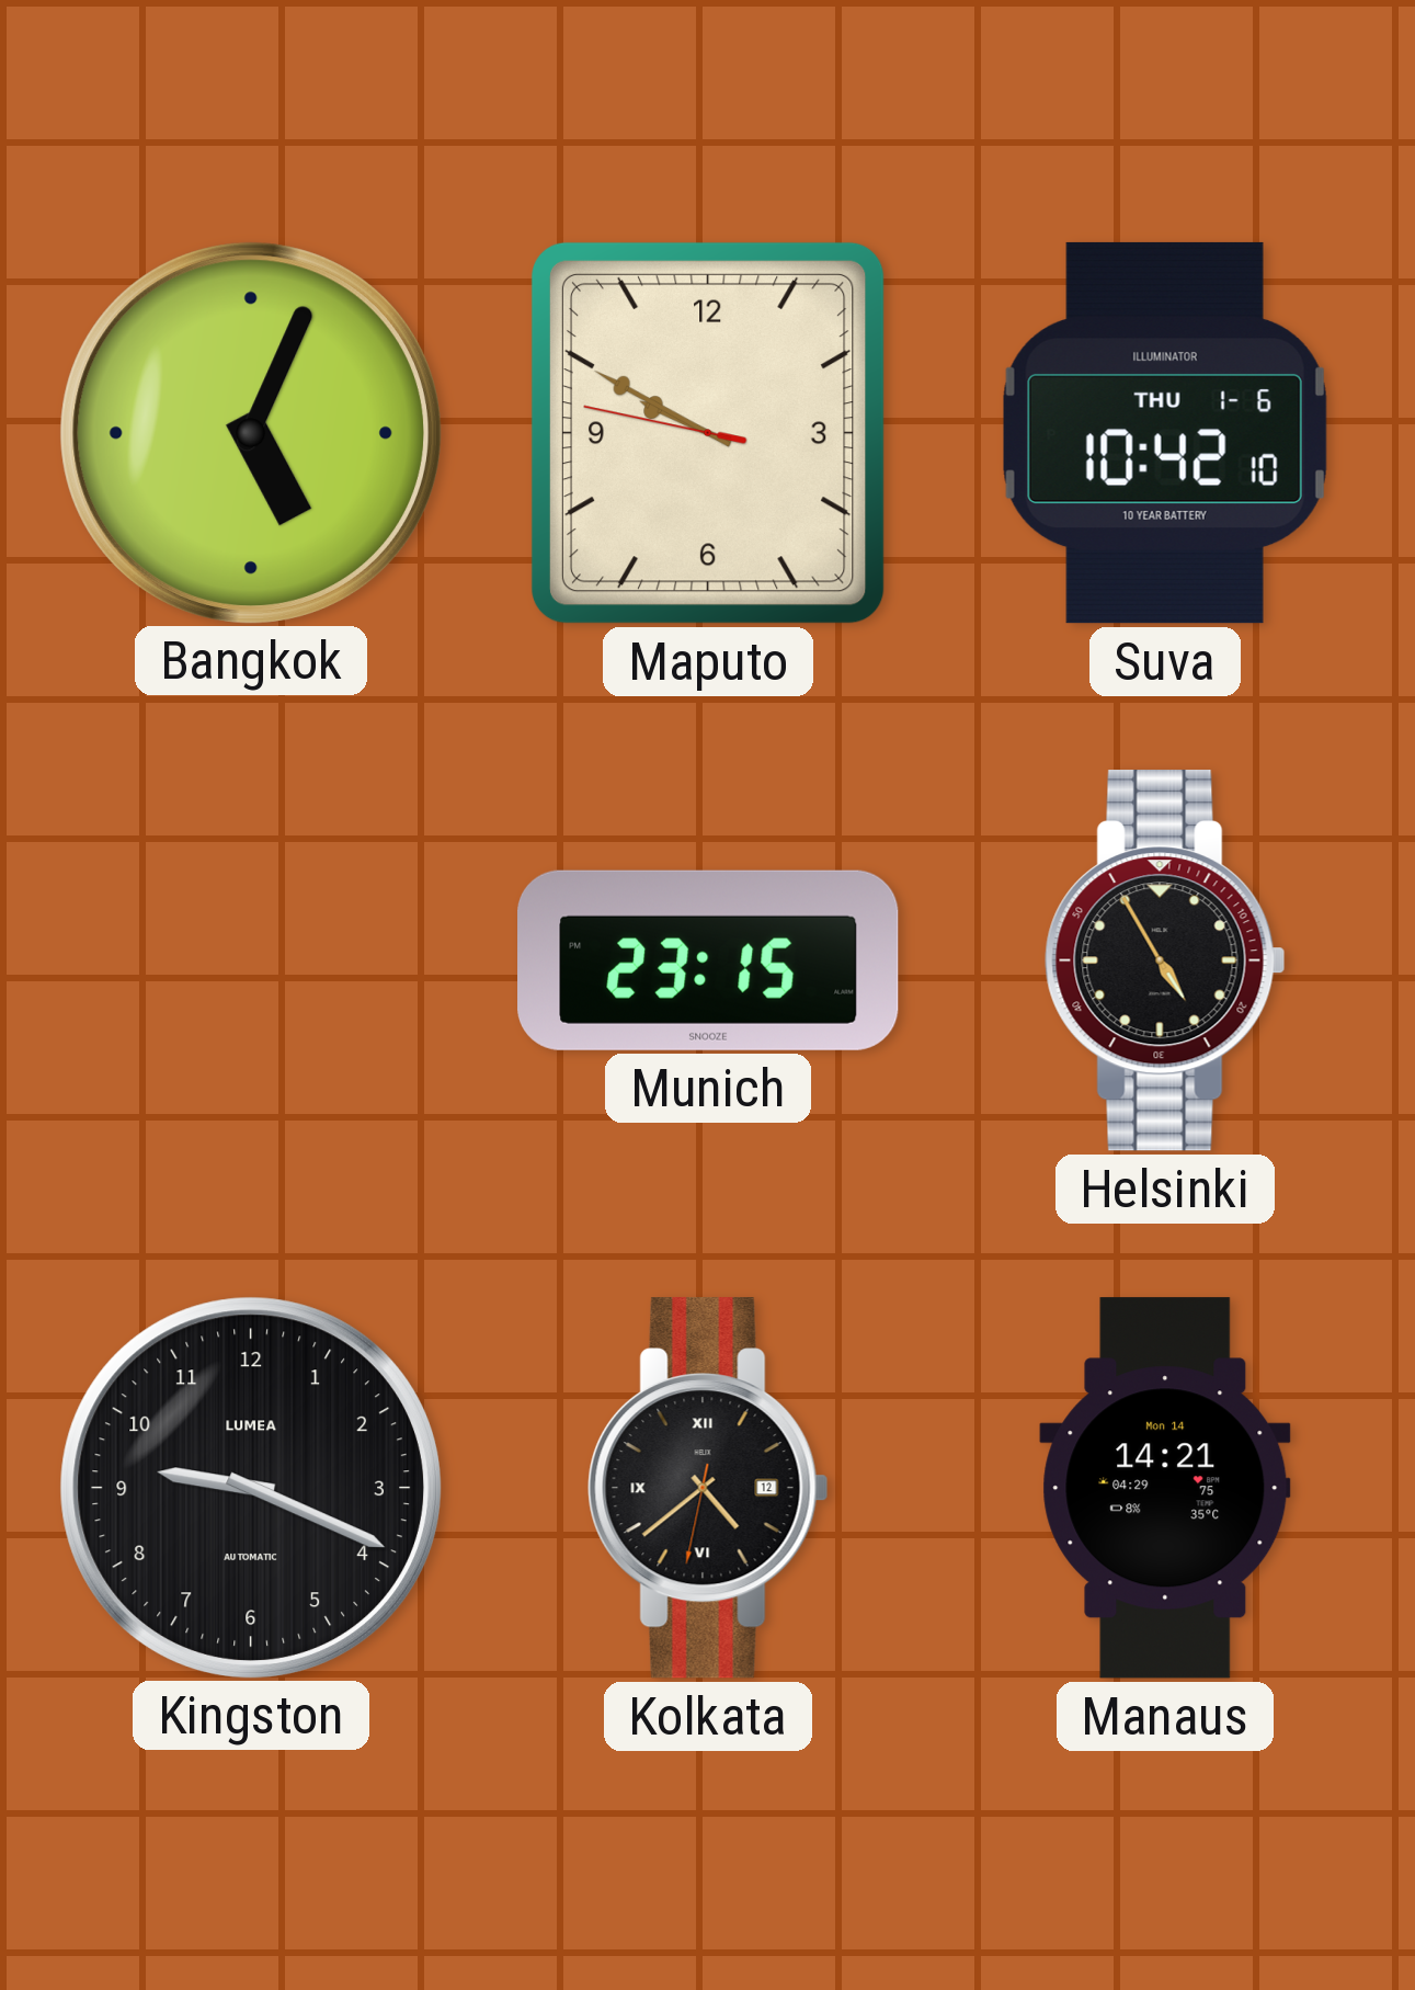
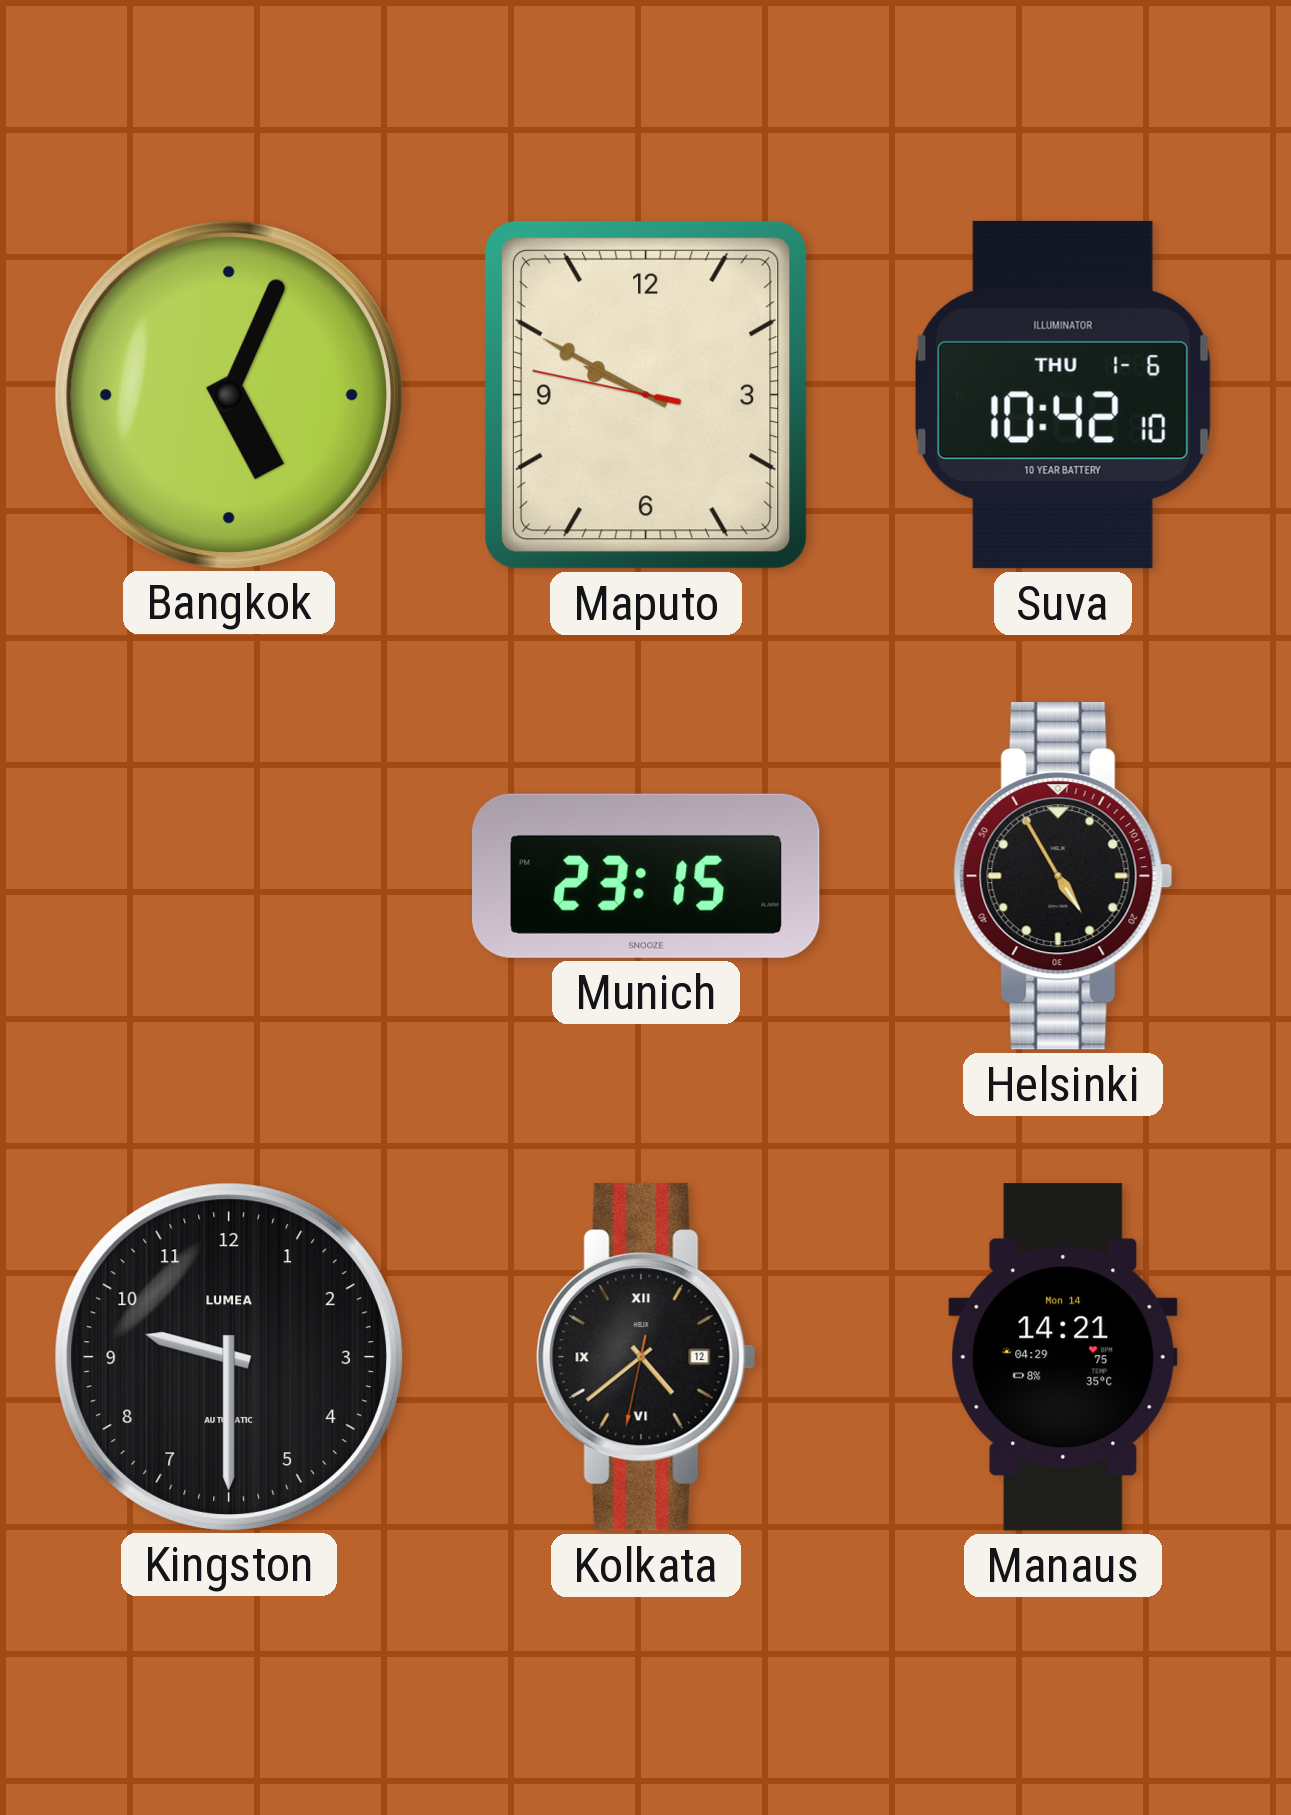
Kingston: 9:19 -> 9:30 (228, 1356)
